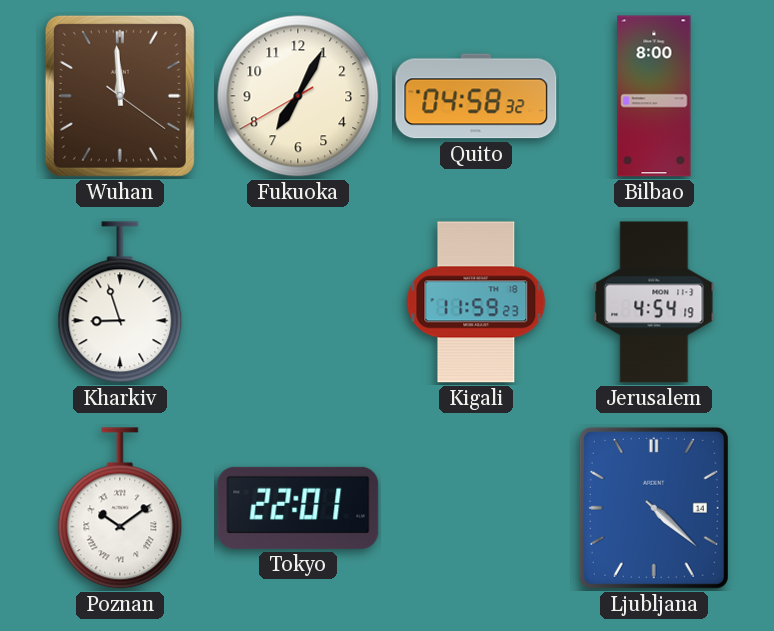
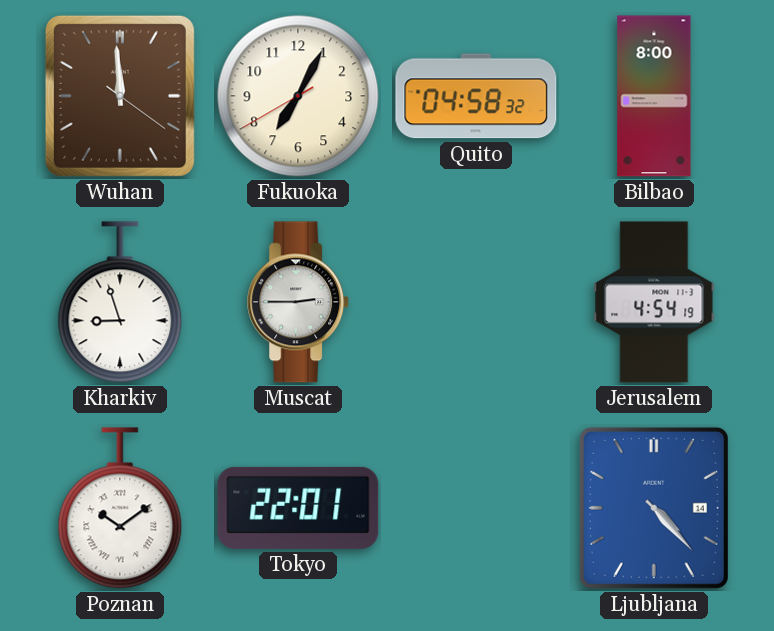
Muscat: none -> 2:45 (299, 302)
Kigali: 11:59 -> none (476, 302)
Ljubljana: 4:22 -> 4:23 (654, 508)
